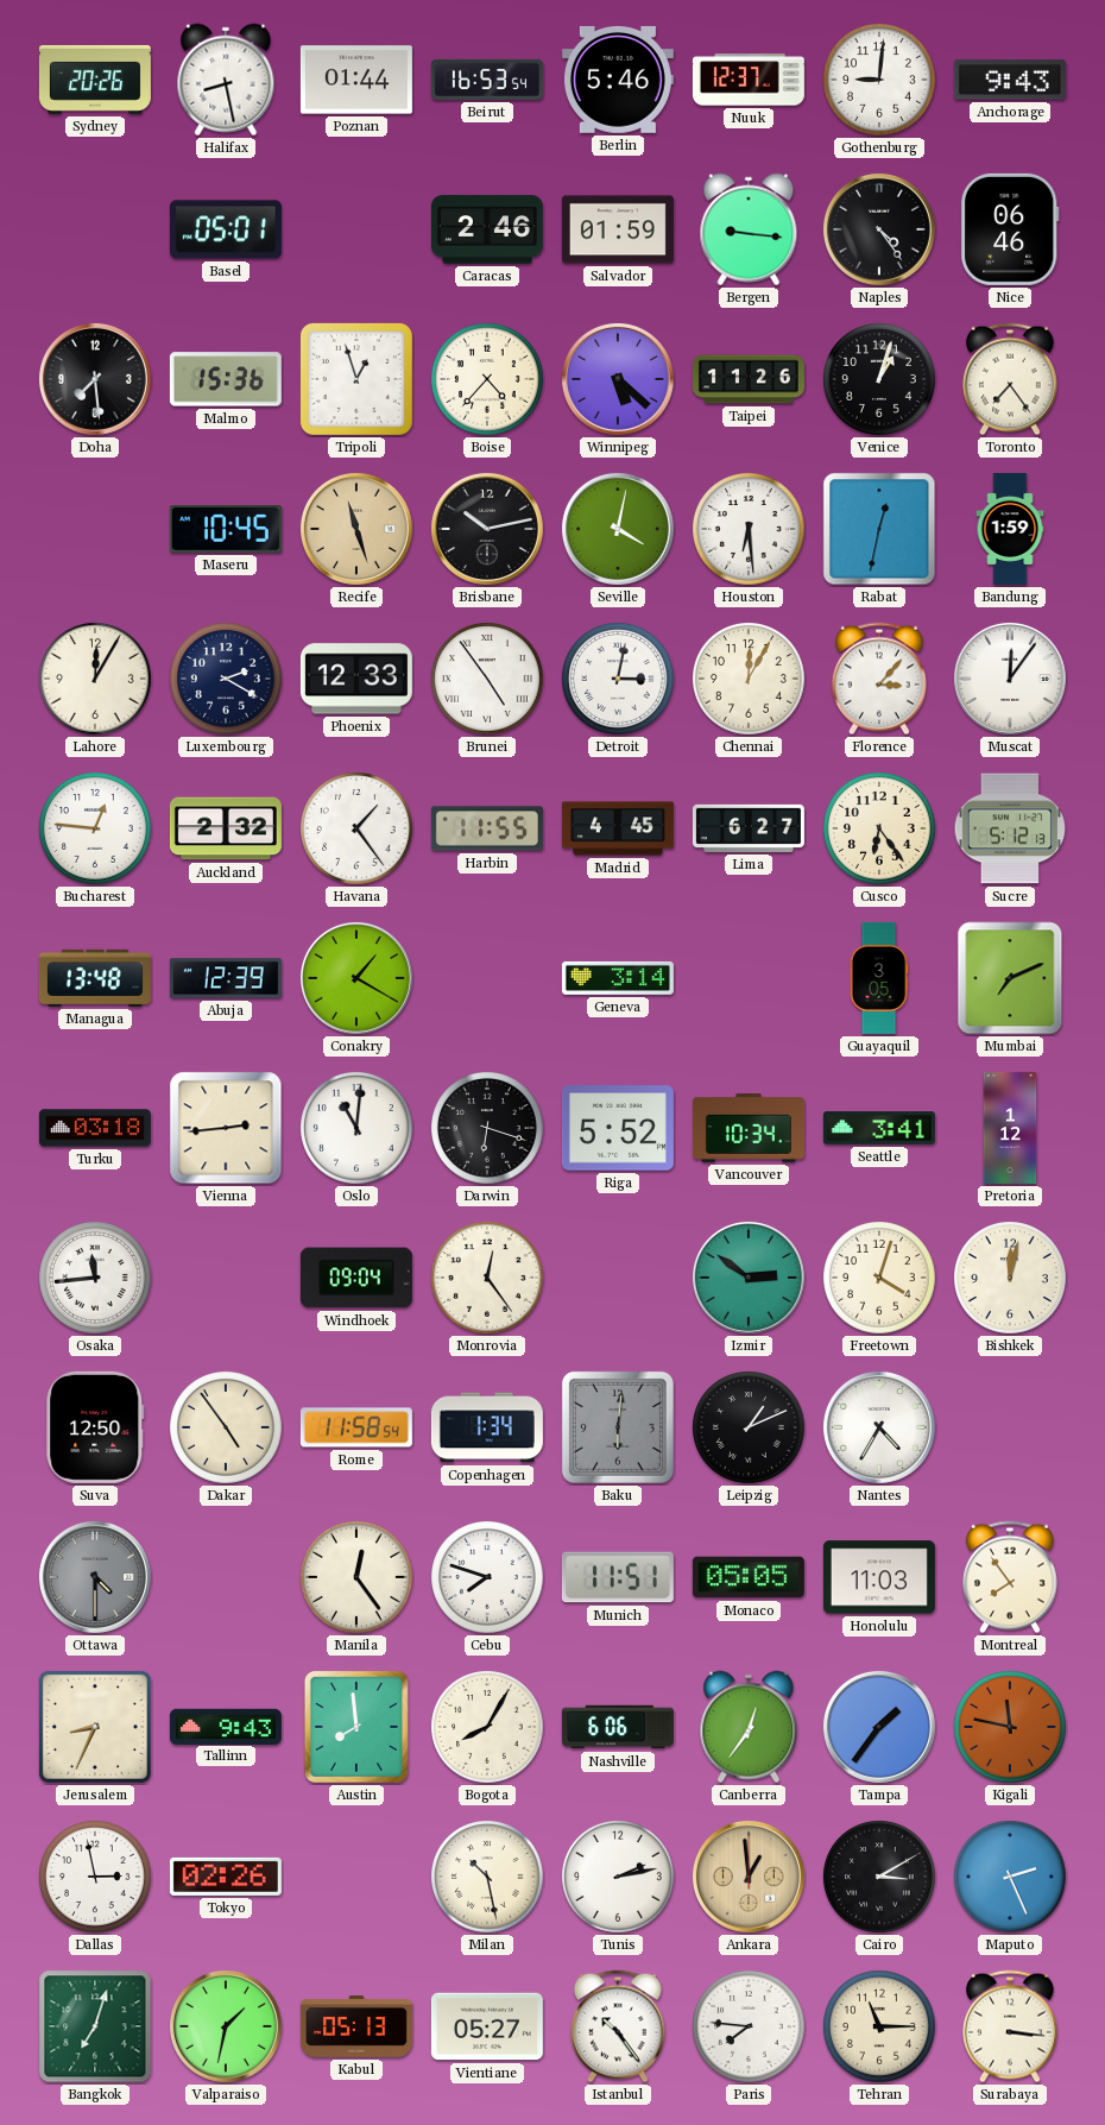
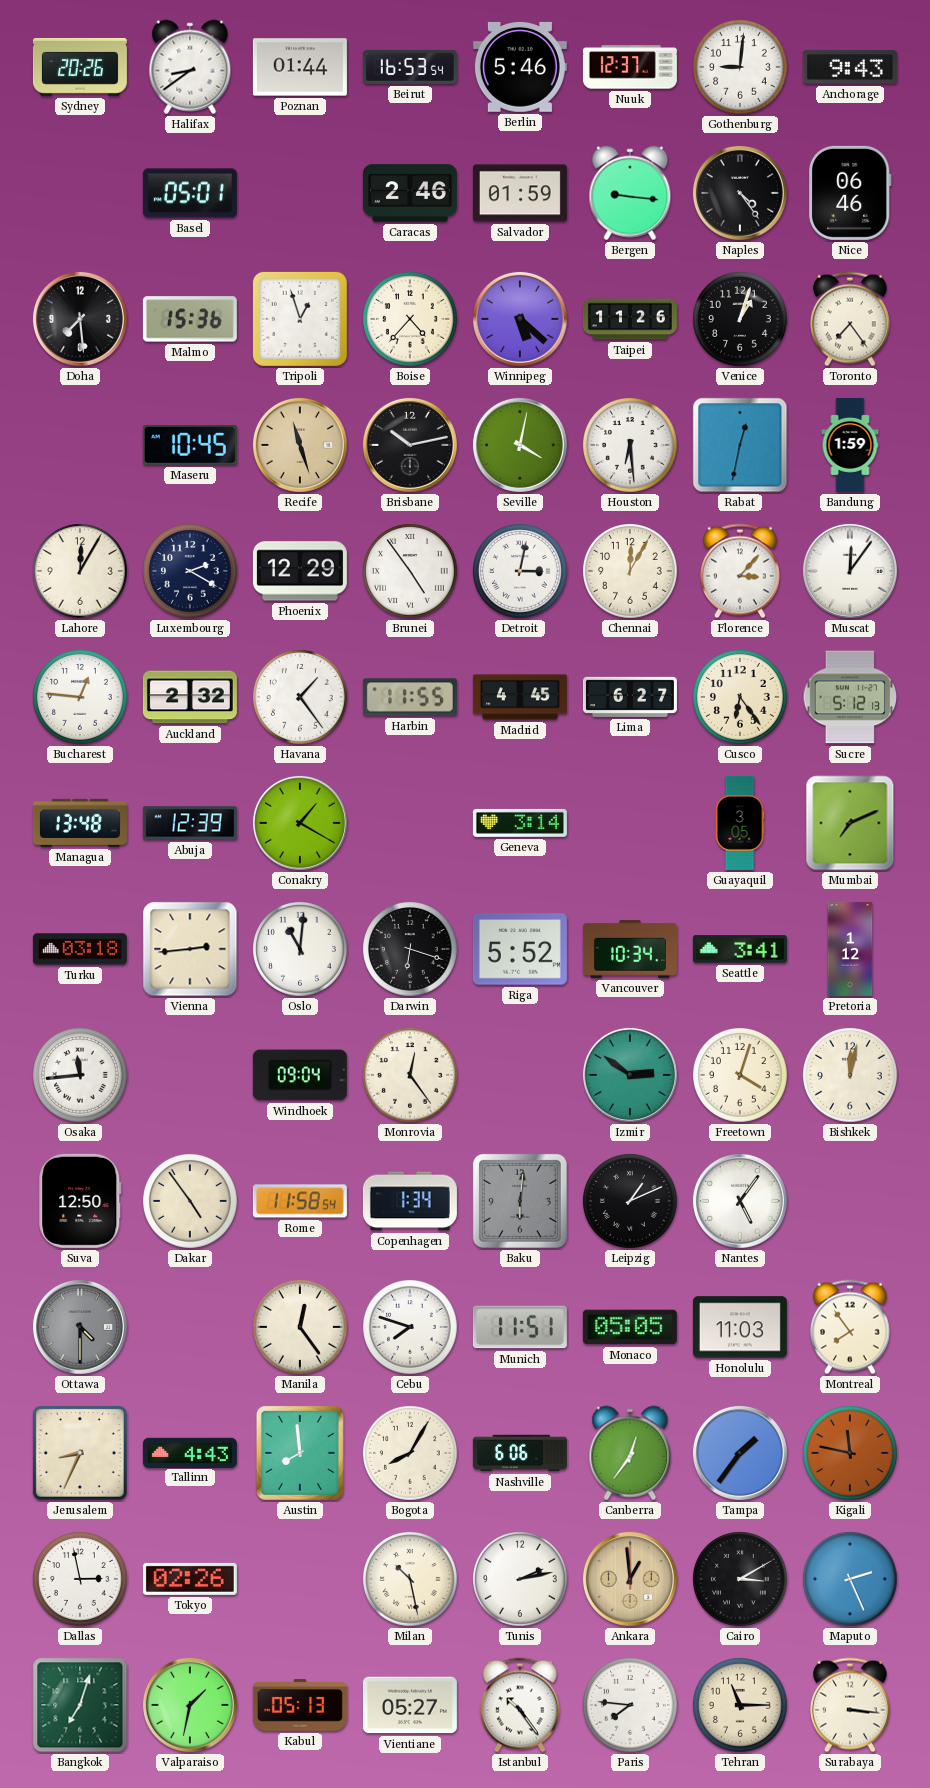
Halifax: 8:28 -> 8:39 (190, 67)
Phoenix: 12:33 -> 12:29 (300, 571)
Nantes: 4:35 -> 5:06 (740, 1201)
Tallinn: 9:43 -> 4:43 (190, 1452)
